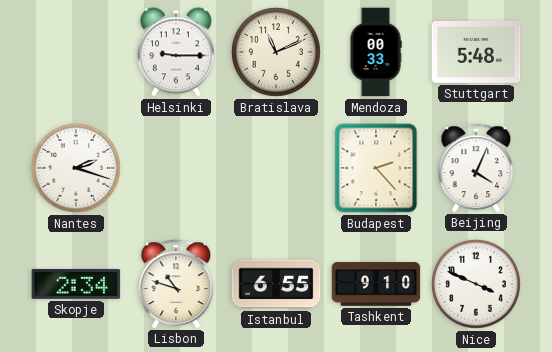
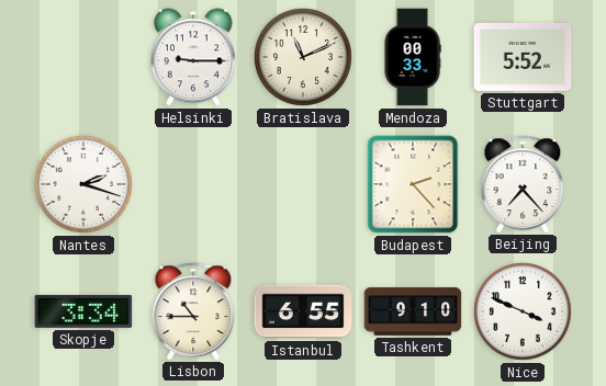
Stuttgart: 5:48 -> 5:52 (523, 57)
Beijing: 4:04 -> 7:23 (523, 184)
Skopje: 2:34 -> 3:34 (83, 311)
Lisbon: 10:48 -> 10:45 (193, 311)
